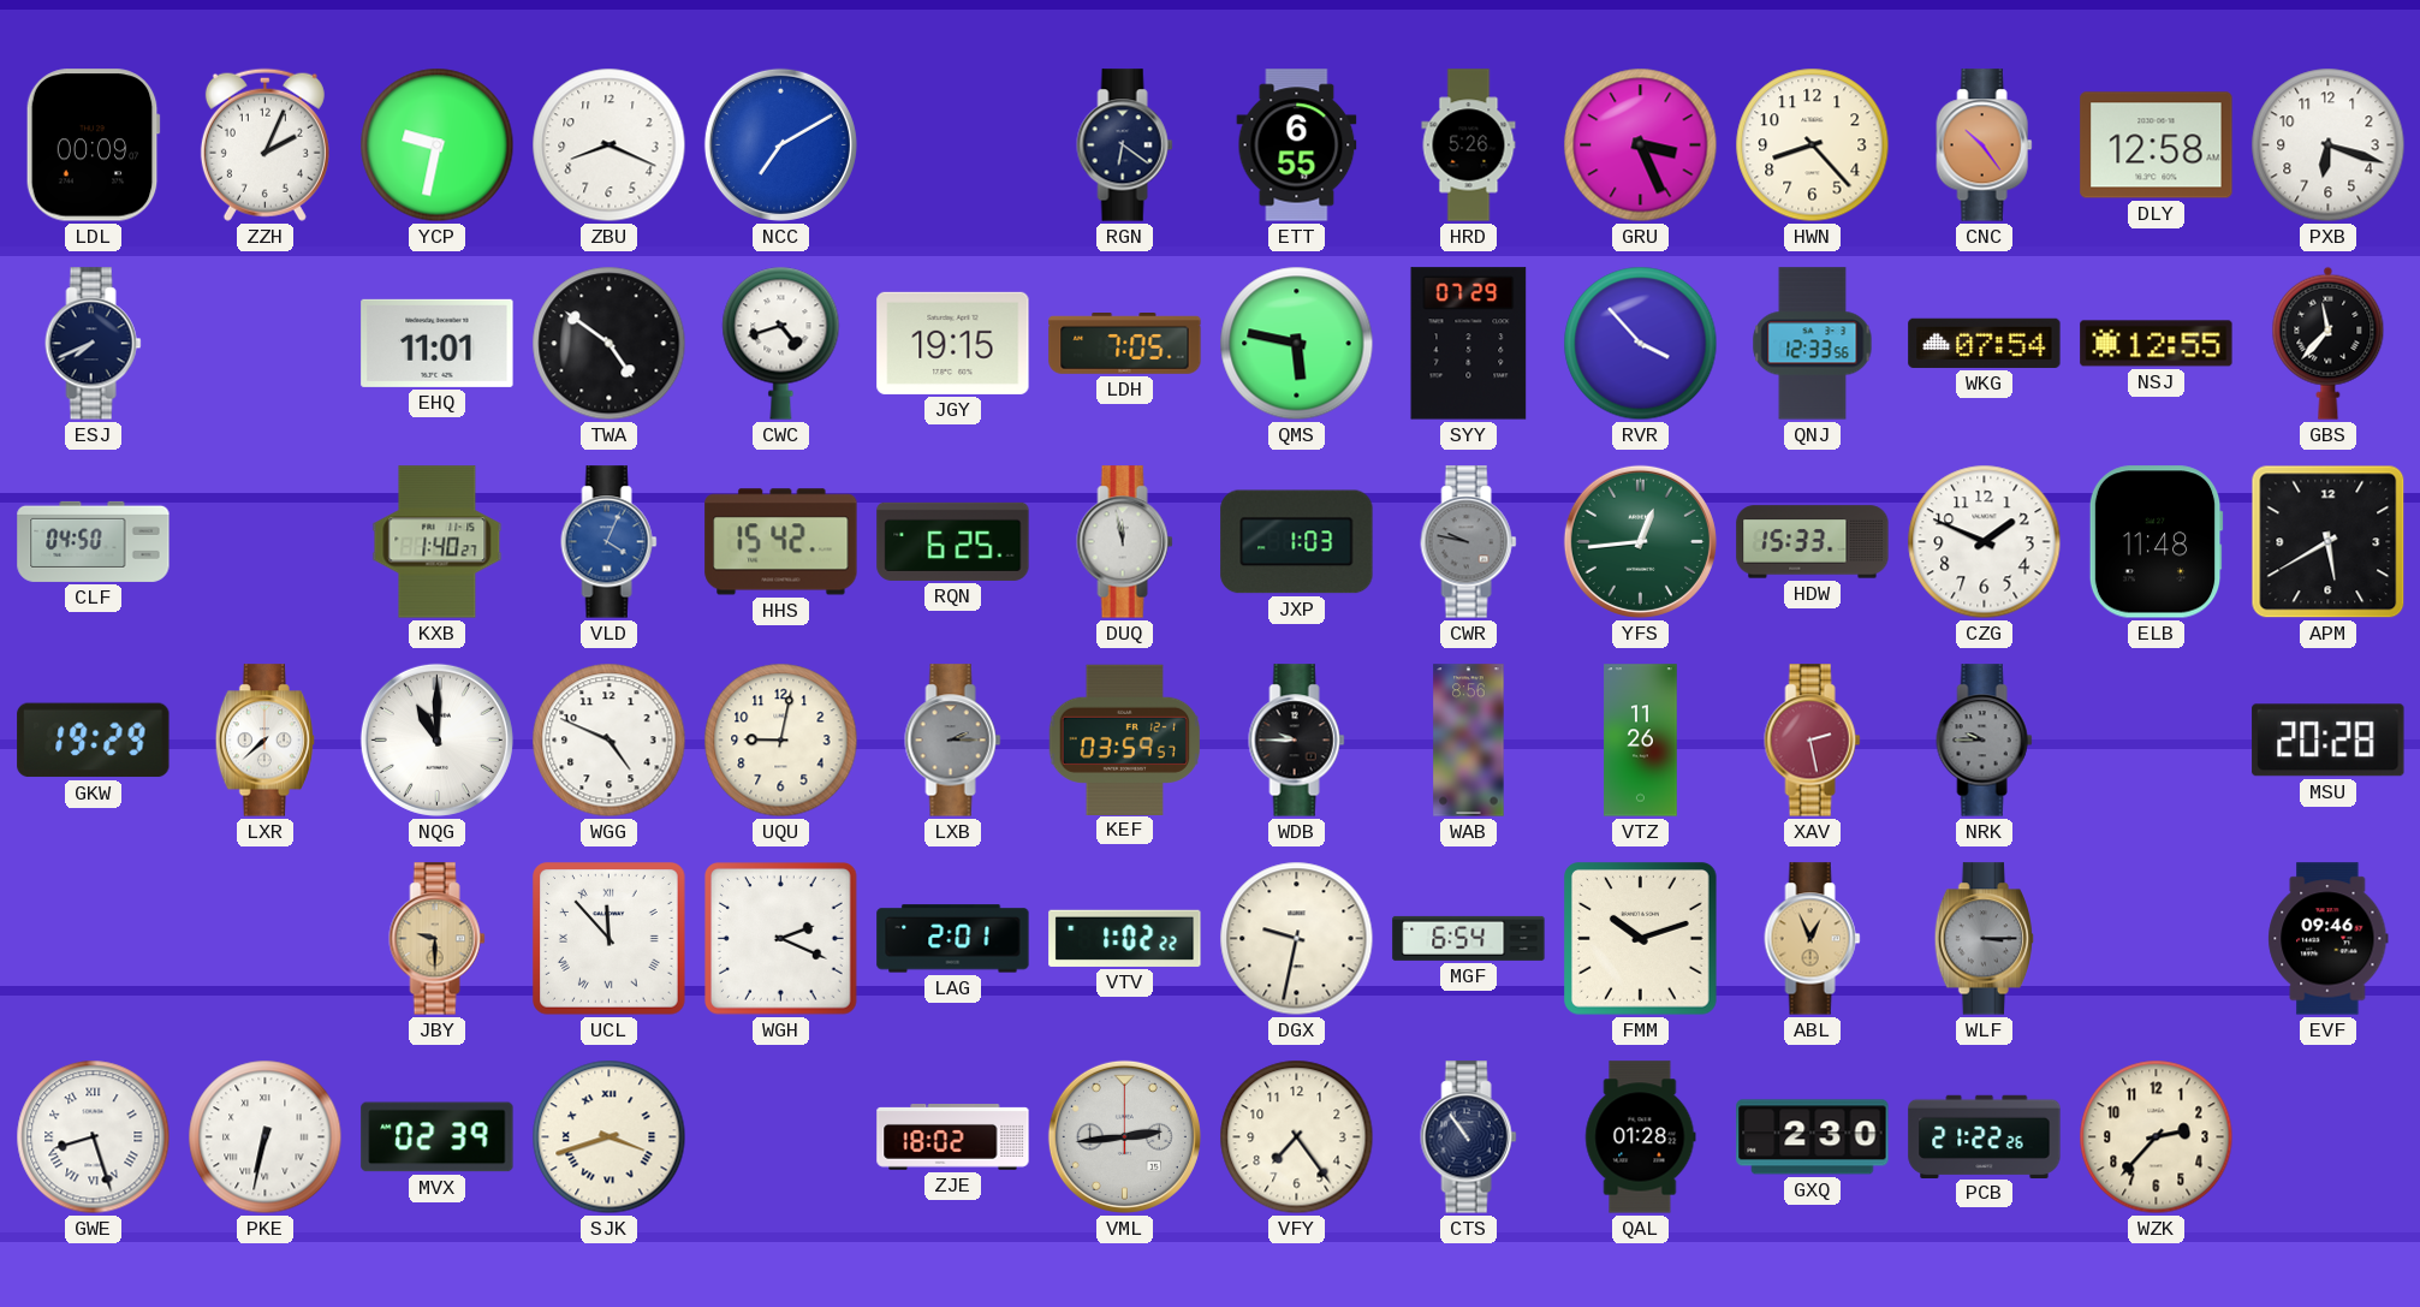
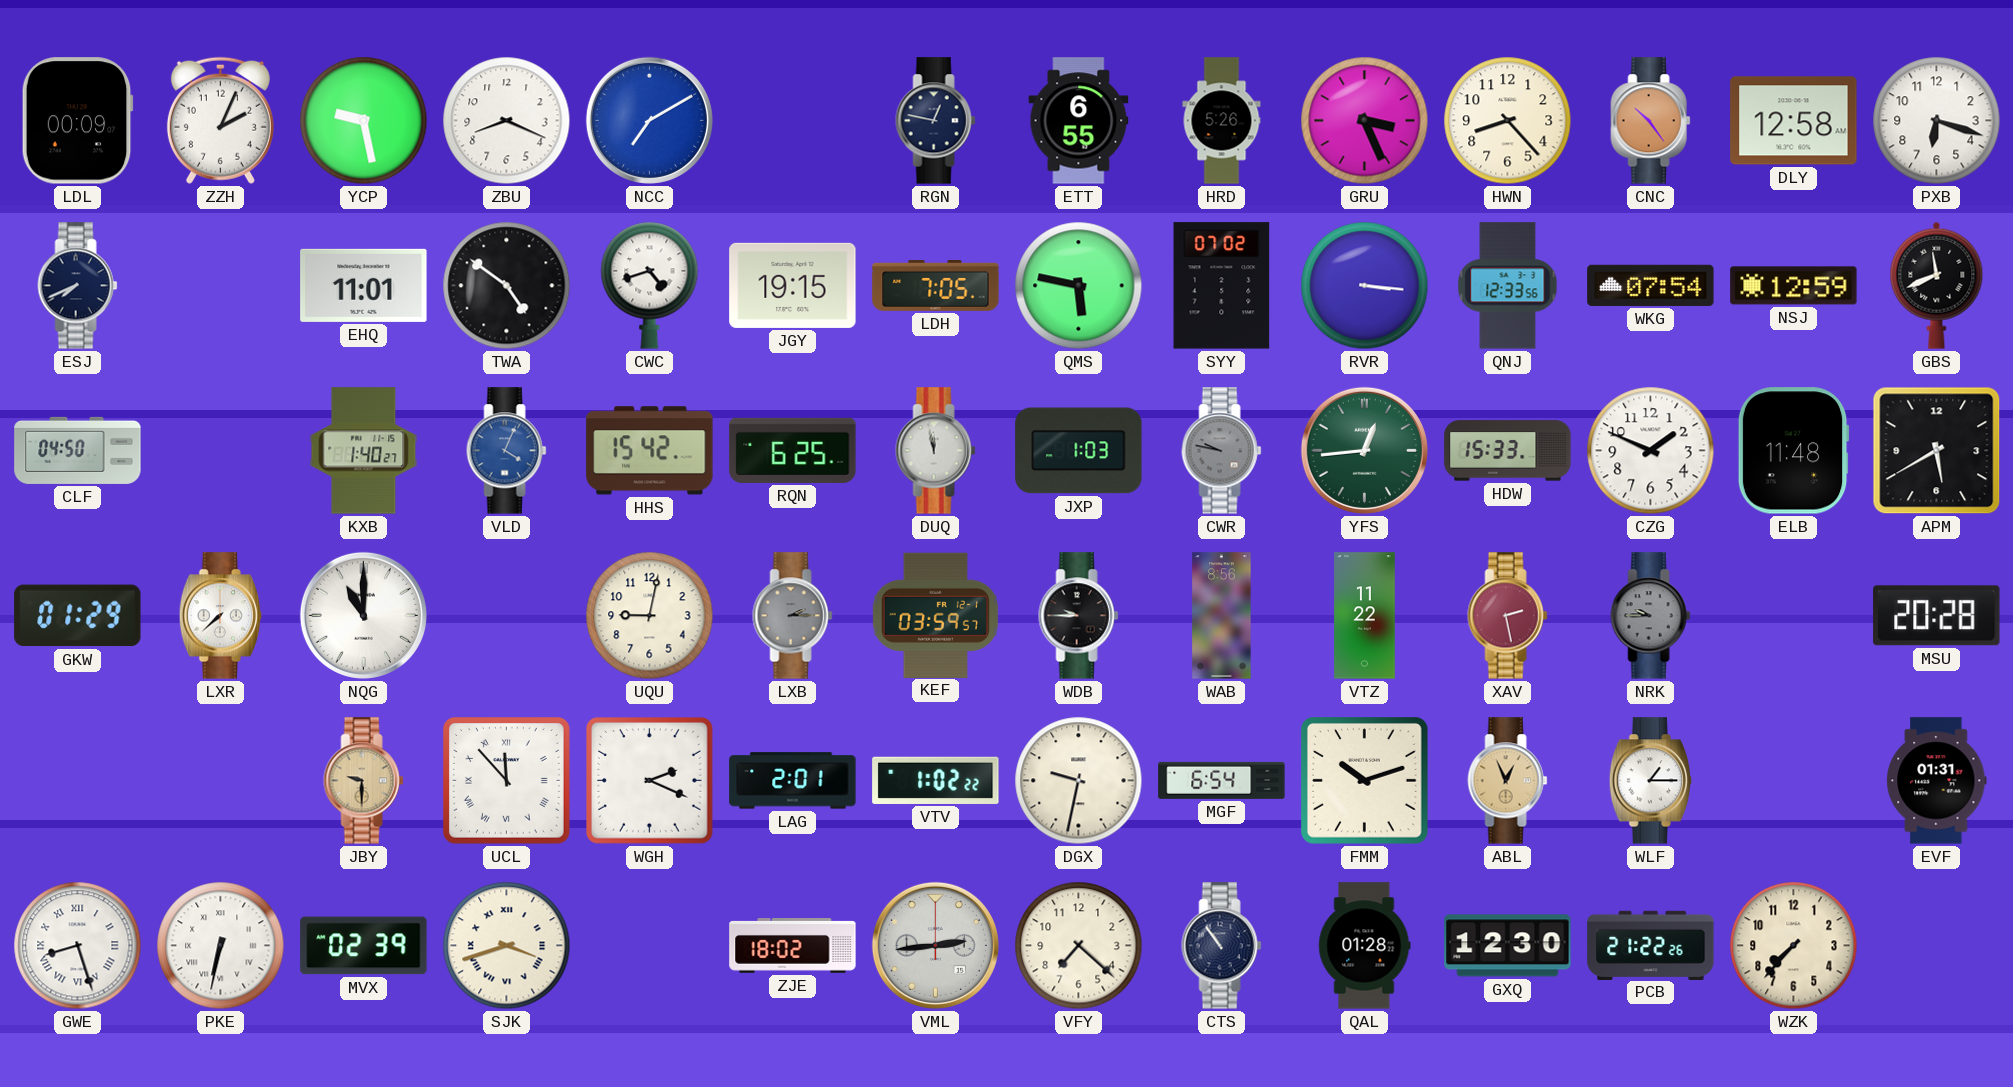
YCP: 9:32 -> 9:28 (364, 121)
RGN: 6:21 -> 12:47 (936, 121)
SYY: 07:29 -> 07:02 (1222, 286)
RVR: 3:53 -> 3:16 (1365, 286)
NSJ: 12:55 -> 12:59 (1794, 286)
GBS: 11:37 -> 11:41 (1937, 285)
GKW: 19:29 -> 01:29 (78, 616)
WGG: 4:49 -> none (610, 741)
VTZ: 11:26 -> 11:22 (1365, 616)
WLF: 3:15 -> 1:15 (1651, 781)
WLF dial: grey -> white (1651, 781)
EVF: 09:46 -> 01:31 (1937, 781)
VFY: 7:24 -> 7:22 (1079, 946)
GXQ: 2:30 -> 12:30 (1508, 946)
WZK: 2:37 -> 7:37 (1794, 946)
